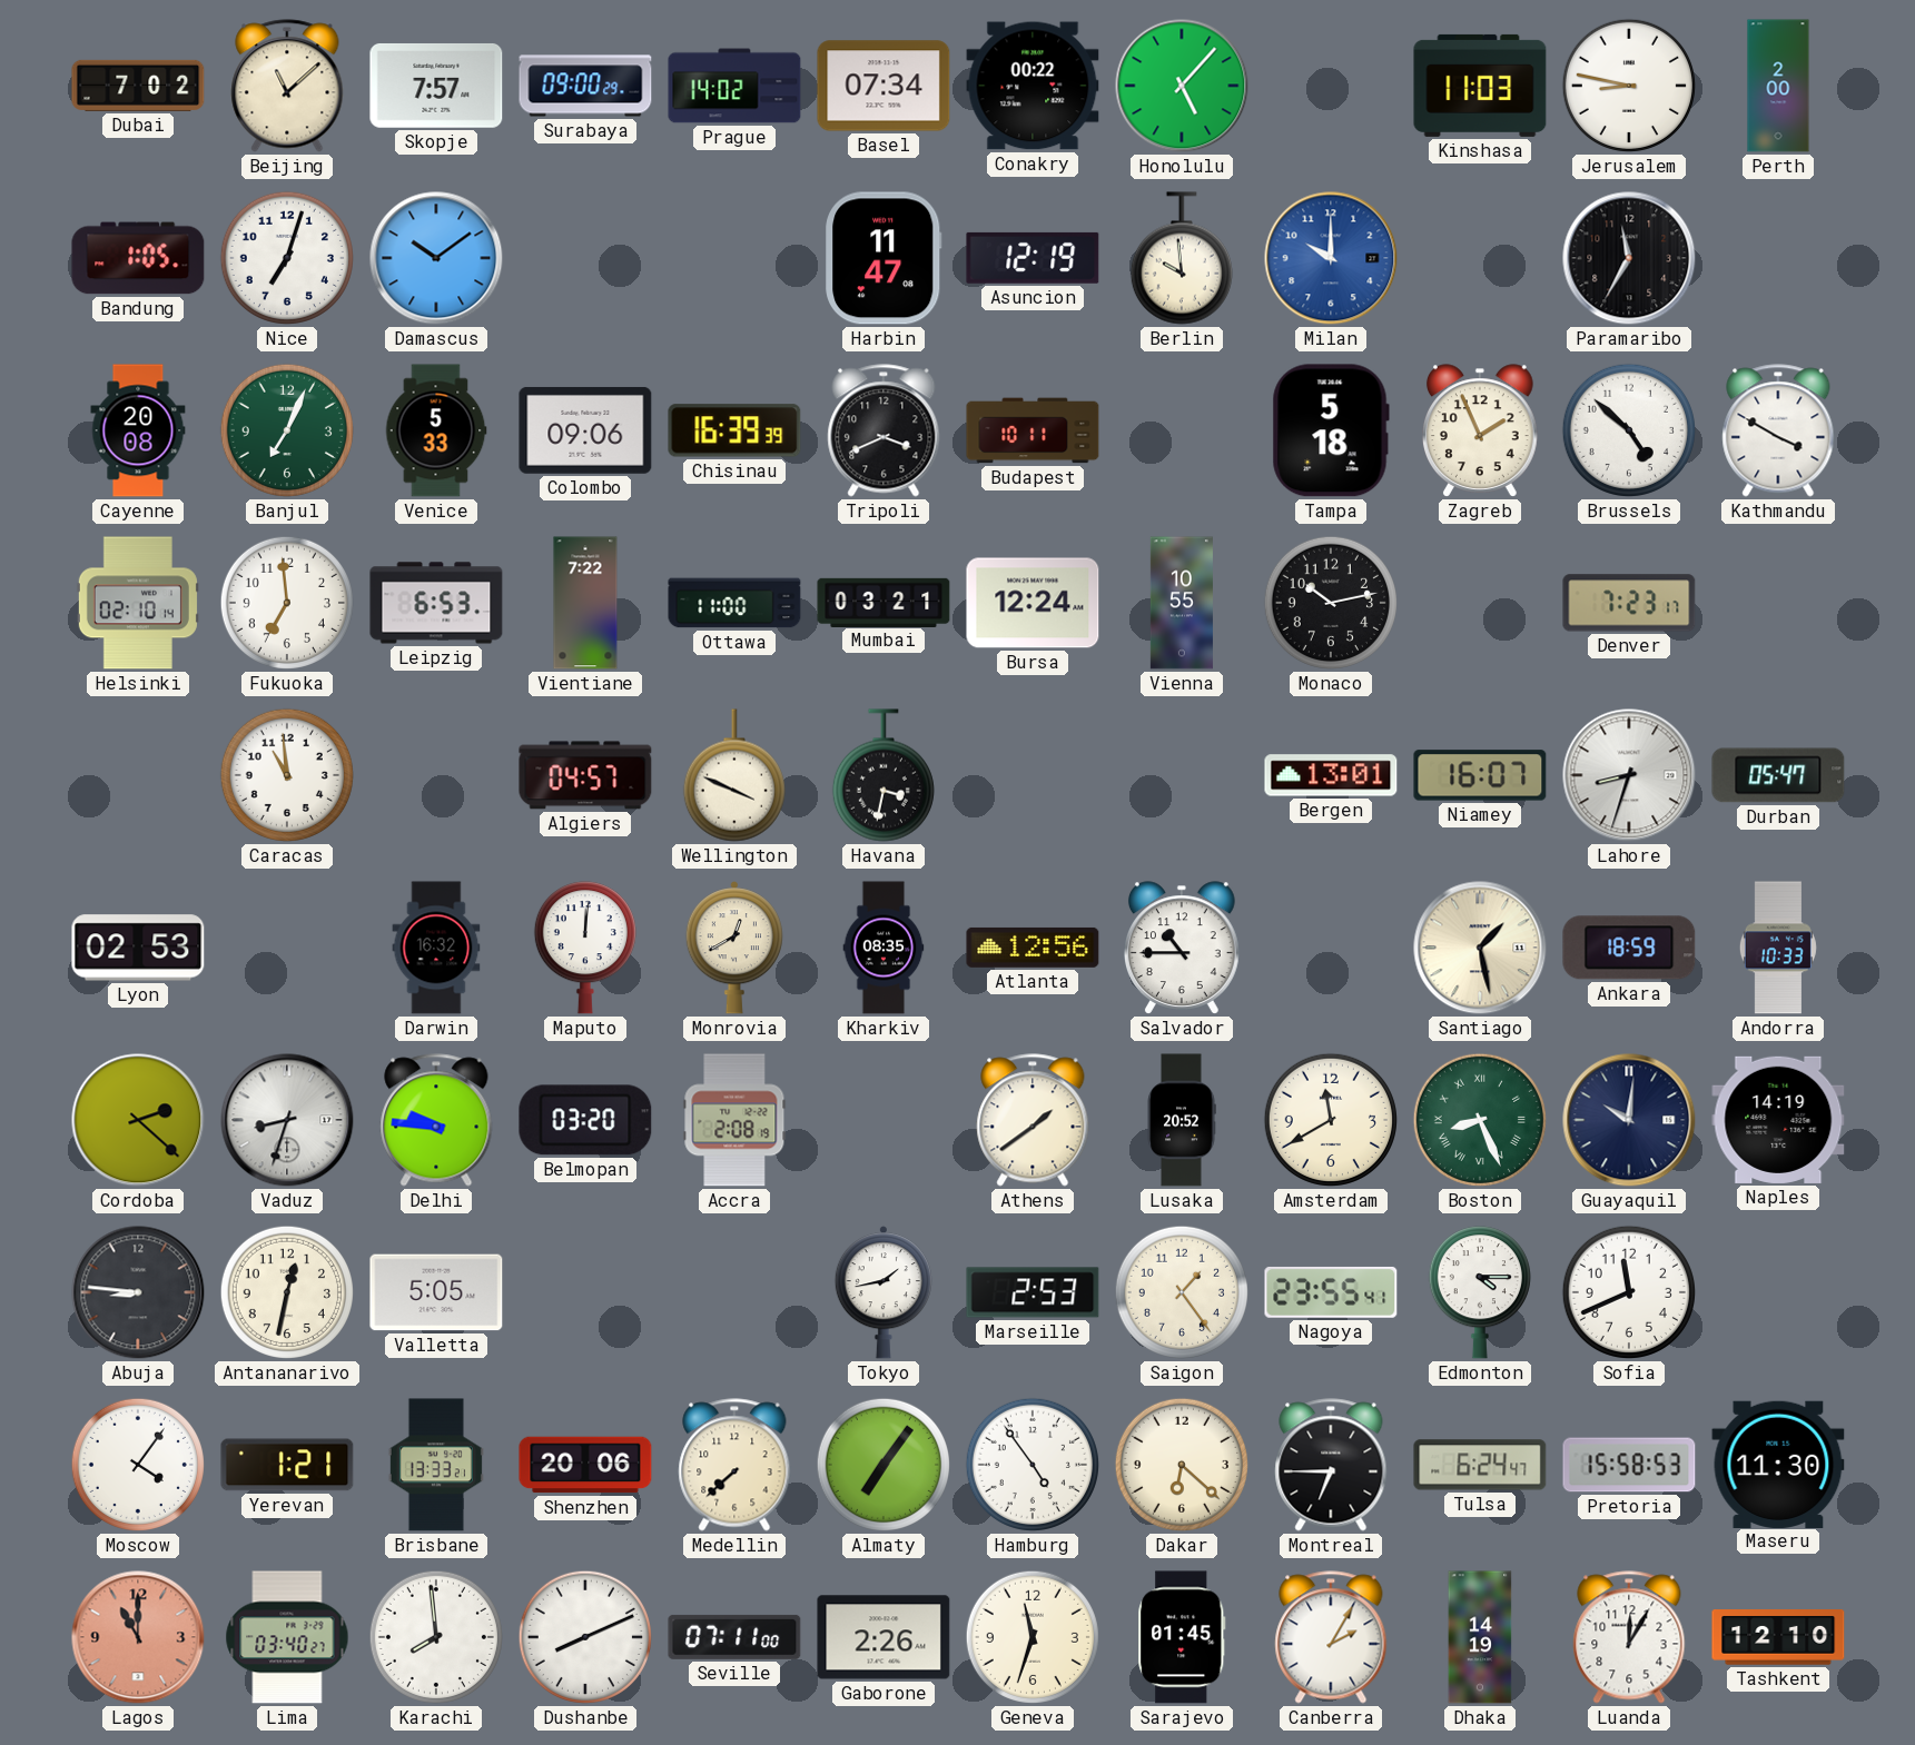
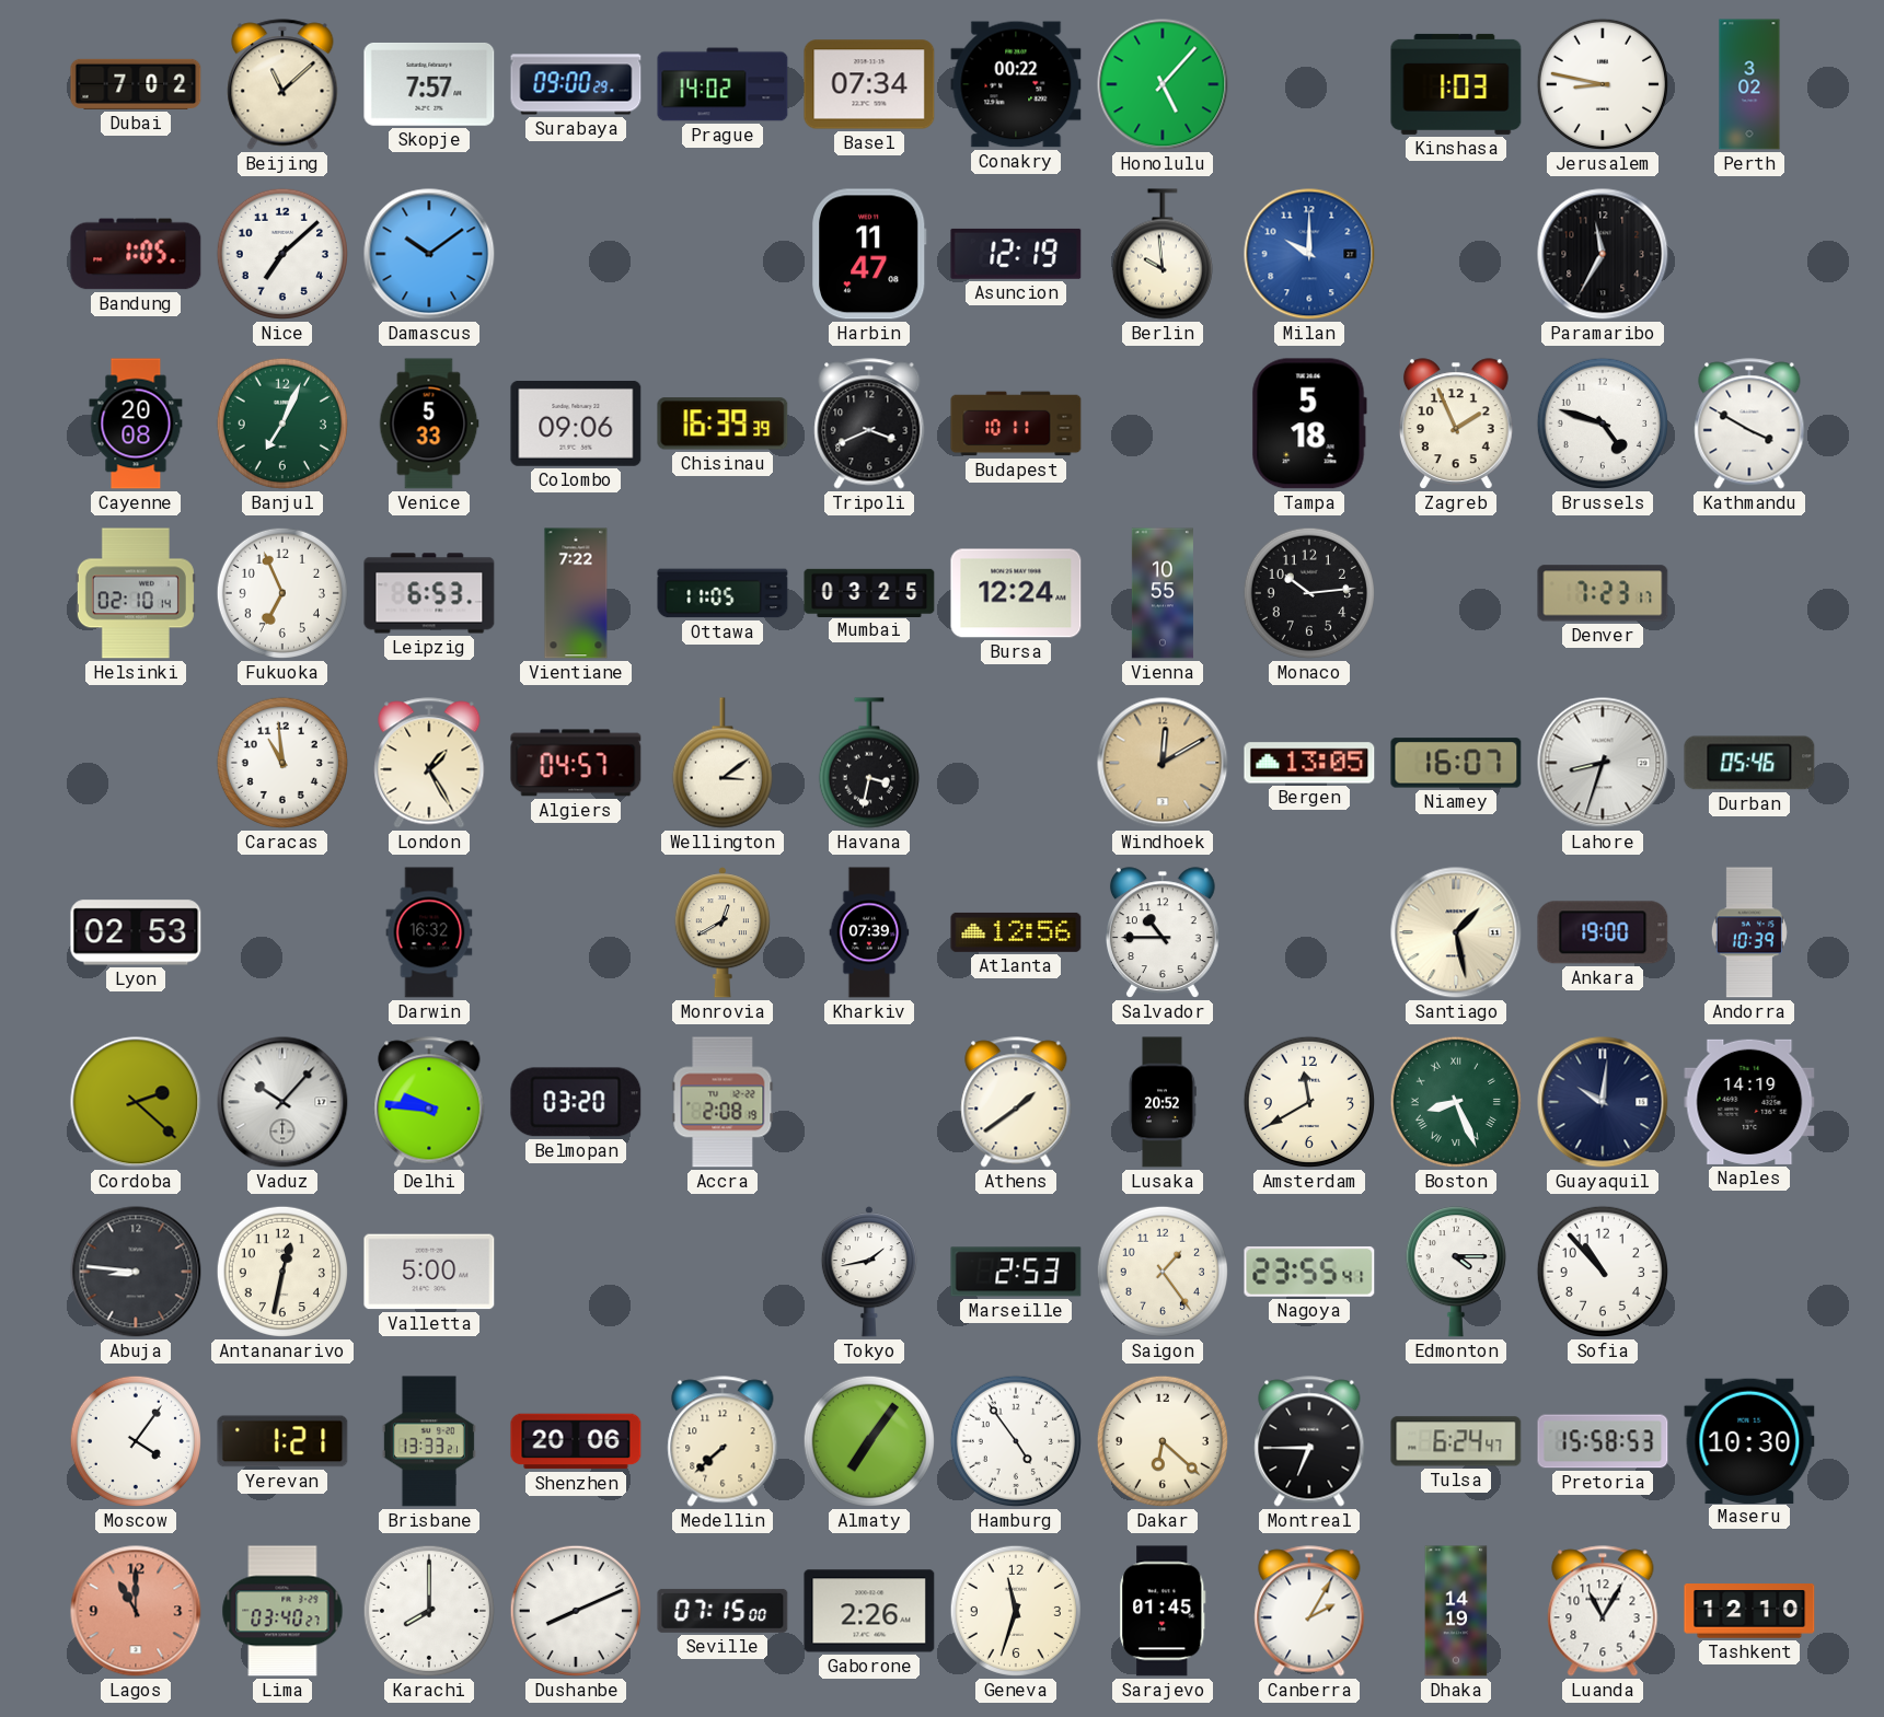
Kinshasa: 11:03 -> 1:03 (1456, 84)
Perth: 2:00 -> 3:02 (1749, 84)
Nice: 7:03 -> 7:08 (282, 254)
Brussels: 4:52 -> 4:48 (1603, 424)
Fukuoka: 6:59 -> 6:56 (282, 593)
Ottawa: 11:00 -> 11:05 (723, 593)
Mumbai: 03:21 -> 03:25 (869, 592)
Monaco: 10:13 -> 10:14 (1309, 593)
London: none -> 1:25 (429, 763)
Wellington: 3:49 -> 3:09 (723, 763)
Windhoek: none -> 12:10 (1163, 763)
Bergen: 13:01 -> 13:05 (1309, 763)
Durban: 05:47 -> 05:46 (1749, 763)
Maputo: 12:01 -> none (585, 948)
Kharkiv: 08:35 -> 07:39 (869, 932)
Ankara: 18:59 -> 19:00 (1603, 932)
Andorra: 10:33 -> 10:39 (1749, 932)
Vaduz: 8:33 -> 10:07 (282, 1102)
Valletta: 5:05 -> 5:00 (429, 1272)
Sofia: 11:41 -> 10:53 (1603, 1272)
Maseru: 11:30 -> 10:30 (1749, 1440)
Karachi: 7:59 -> 8:00 (429, 1611)
Seville: 07:11 -> 07:15 (723, 1611)
Luanda: 12:05 -> 11:05 (1603, 1611)
